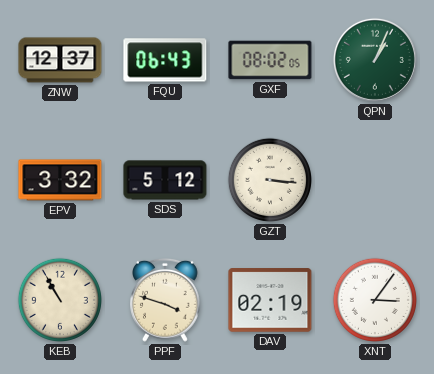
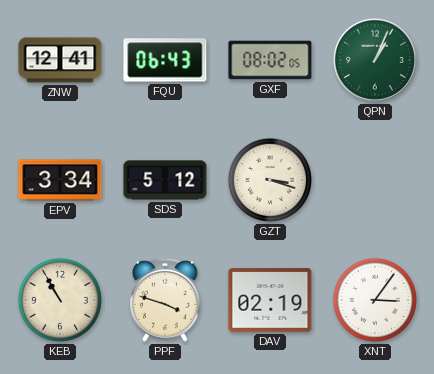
ZNW: 12:37 -> 12:41 (60, 60)
EPV: 3:32 -> 3:34 (60, 180)
GZT: 3:16 -> 3:18 (270, 180)
